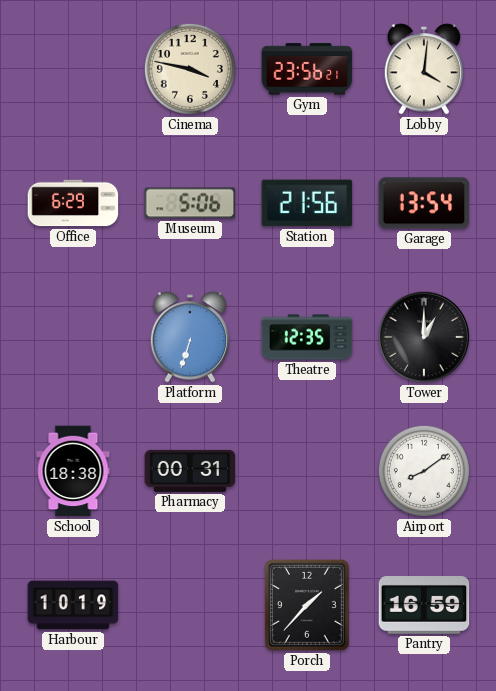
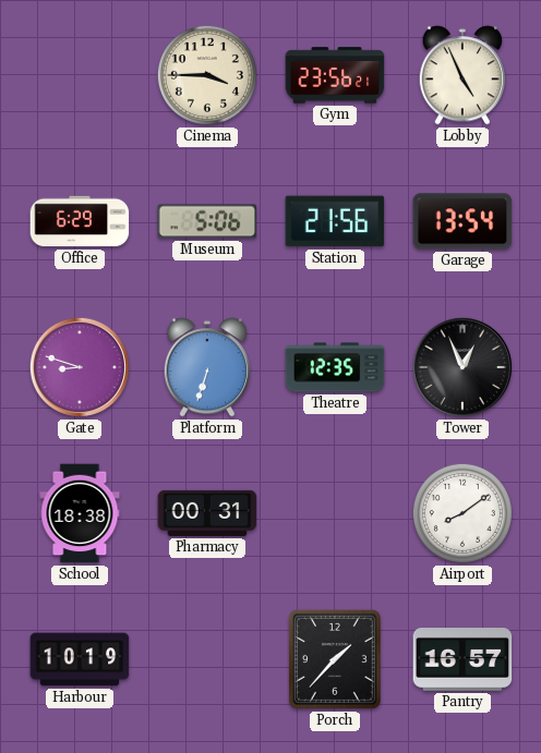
Cinema: 3:47 -> 3:45 (207, 75)
Lobby: 4:01 -> 4:56 (462, 75)
Gate: none -> 8:48 (80, 367)
Tower: 1:00 -> 12:56 (462, 367)
Pantry: 16:59 -> 16:57 (462, 660)
